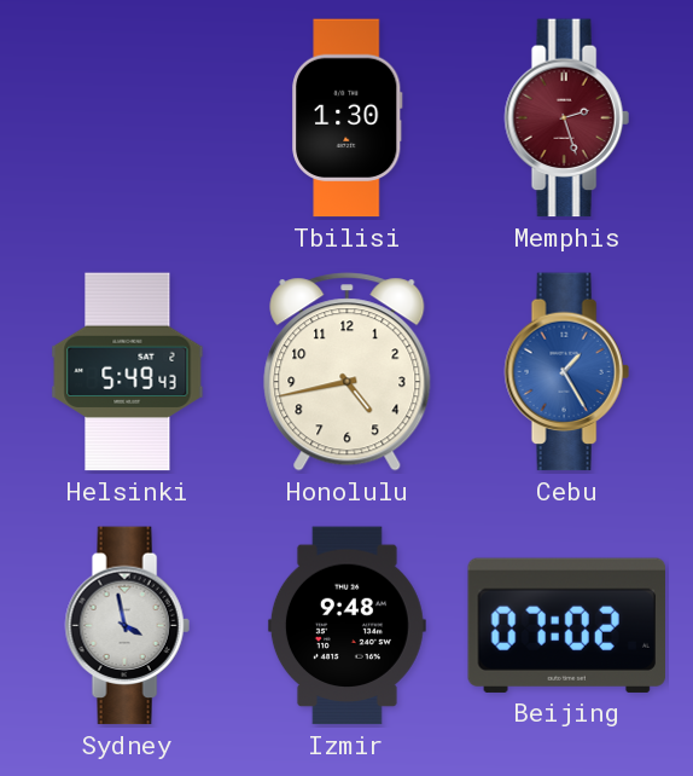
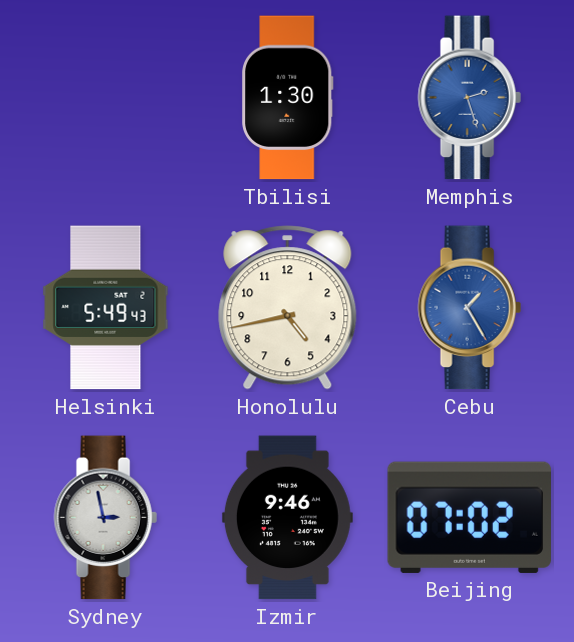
Memphis dial: burgundy -> blue (469, 98)
Sydney: 3:58 -> 2:58 (105, 518)
Izmir: 9:48 -> 9:46 (287, 518)
